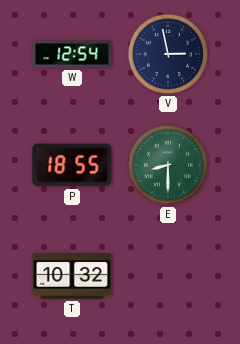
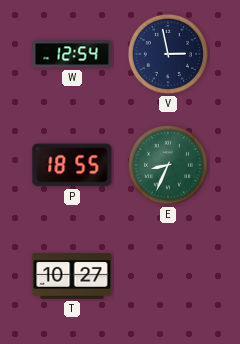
E: 8:30 -> 8:34 (168, 165)
T: 10:32 -> 10:27 (72, 277)
